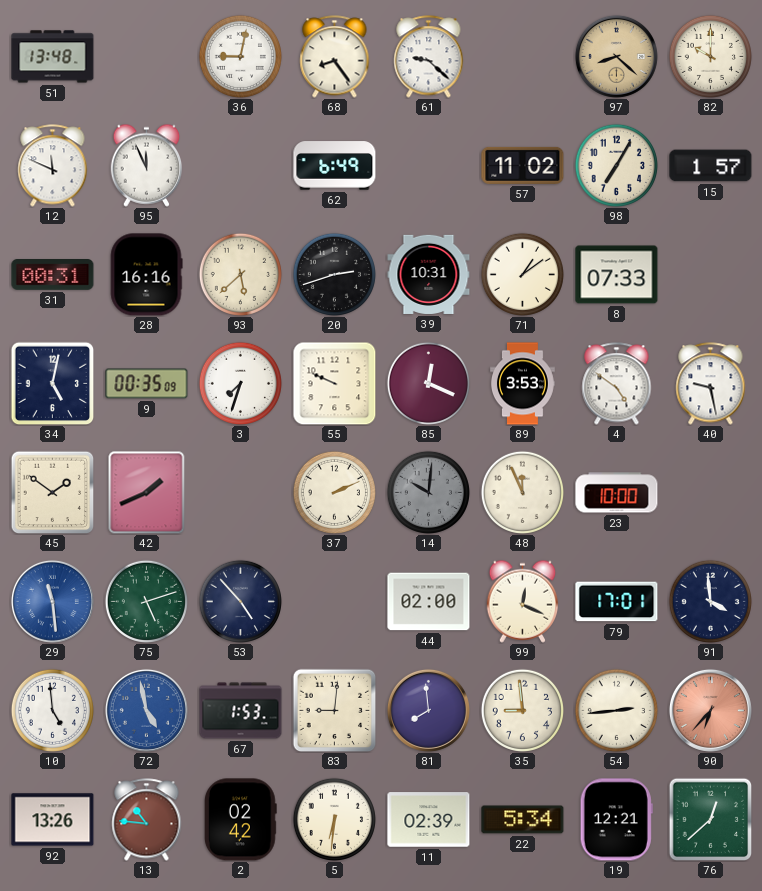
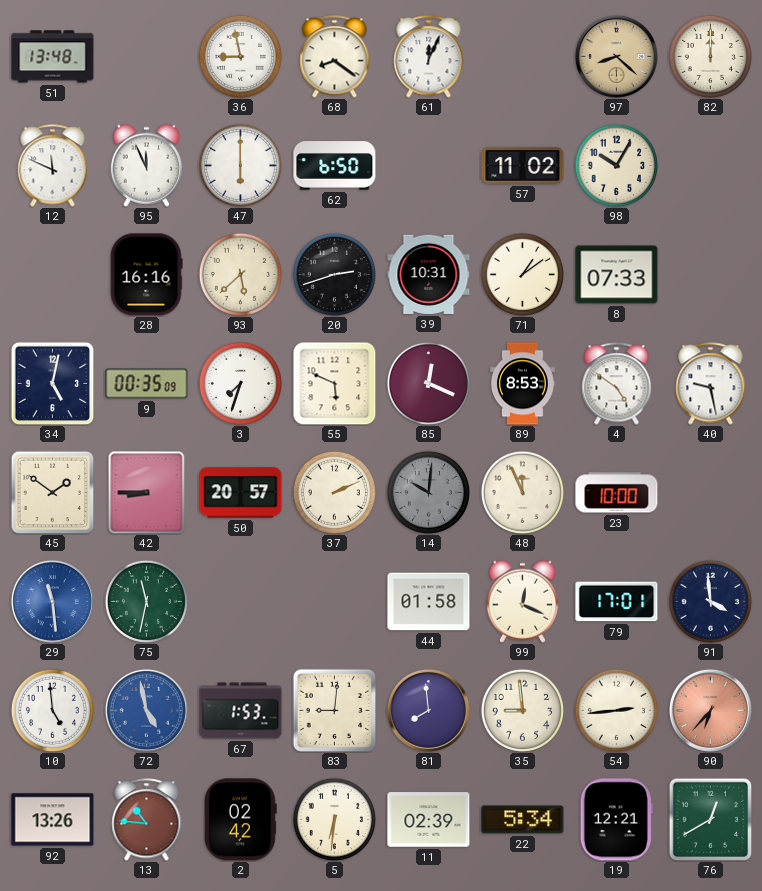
36: 9:02 -> 8:58 (240, 56)
68: 8:24 -> 8:21 (335, 57)
61: 9:22 -> 12:04 (429, 57)
82: 10:00 -> 12:00 (710, 56)
47: none -> 6:00 (240, 165)
62: 6:49 -> 6:50 (335, 166)
98: 7:05 -> 10:05 (616, 165)
15: 1:57 -> none (711, 166)
31: 00:31 -> none (53, 275)
55: 9:49 -> 5:49 (334, 383)
89: 3:53 -> 8:53 (523, 384)
42: 1:41 -> 8:45 (147, 492)
50: none -> 20:57 (241, 493)
75: 5:12 -> 11:32 (146, 601)
53: 4:53 -> none (240, 601)
44: 02:00 -> 01:58 (429, 602)
76: 12:38 -> 12:40 (710, 819)
